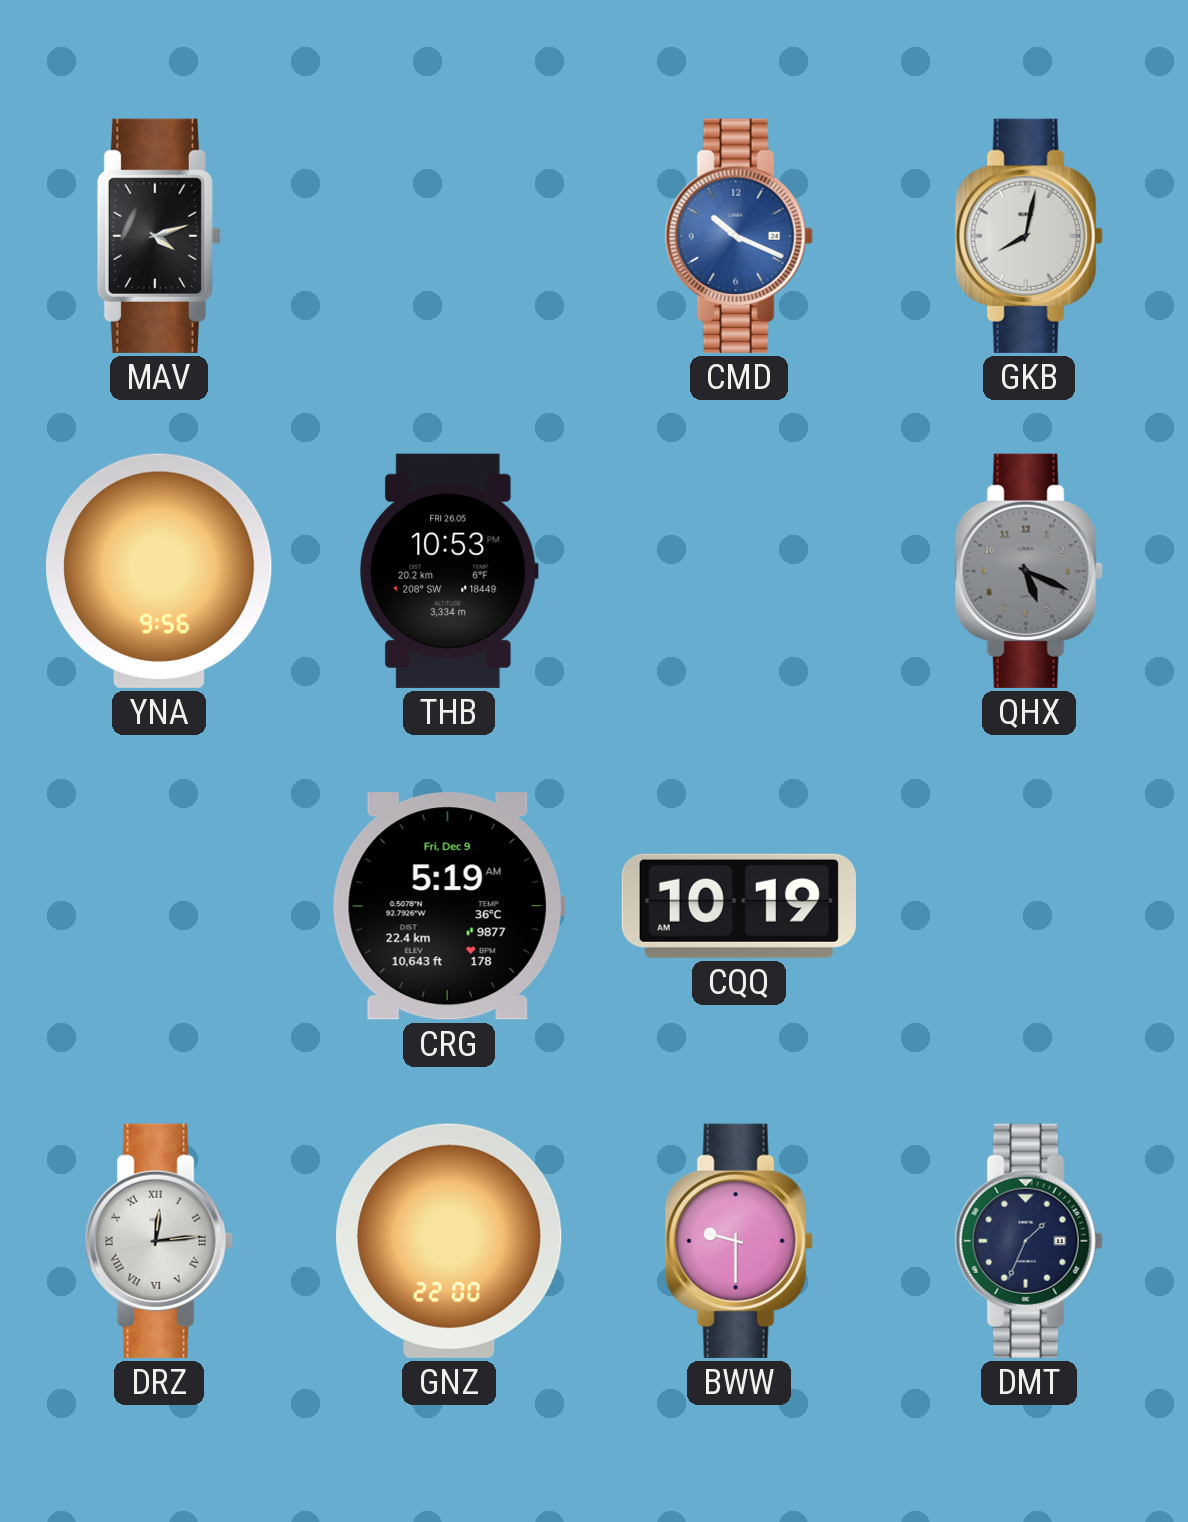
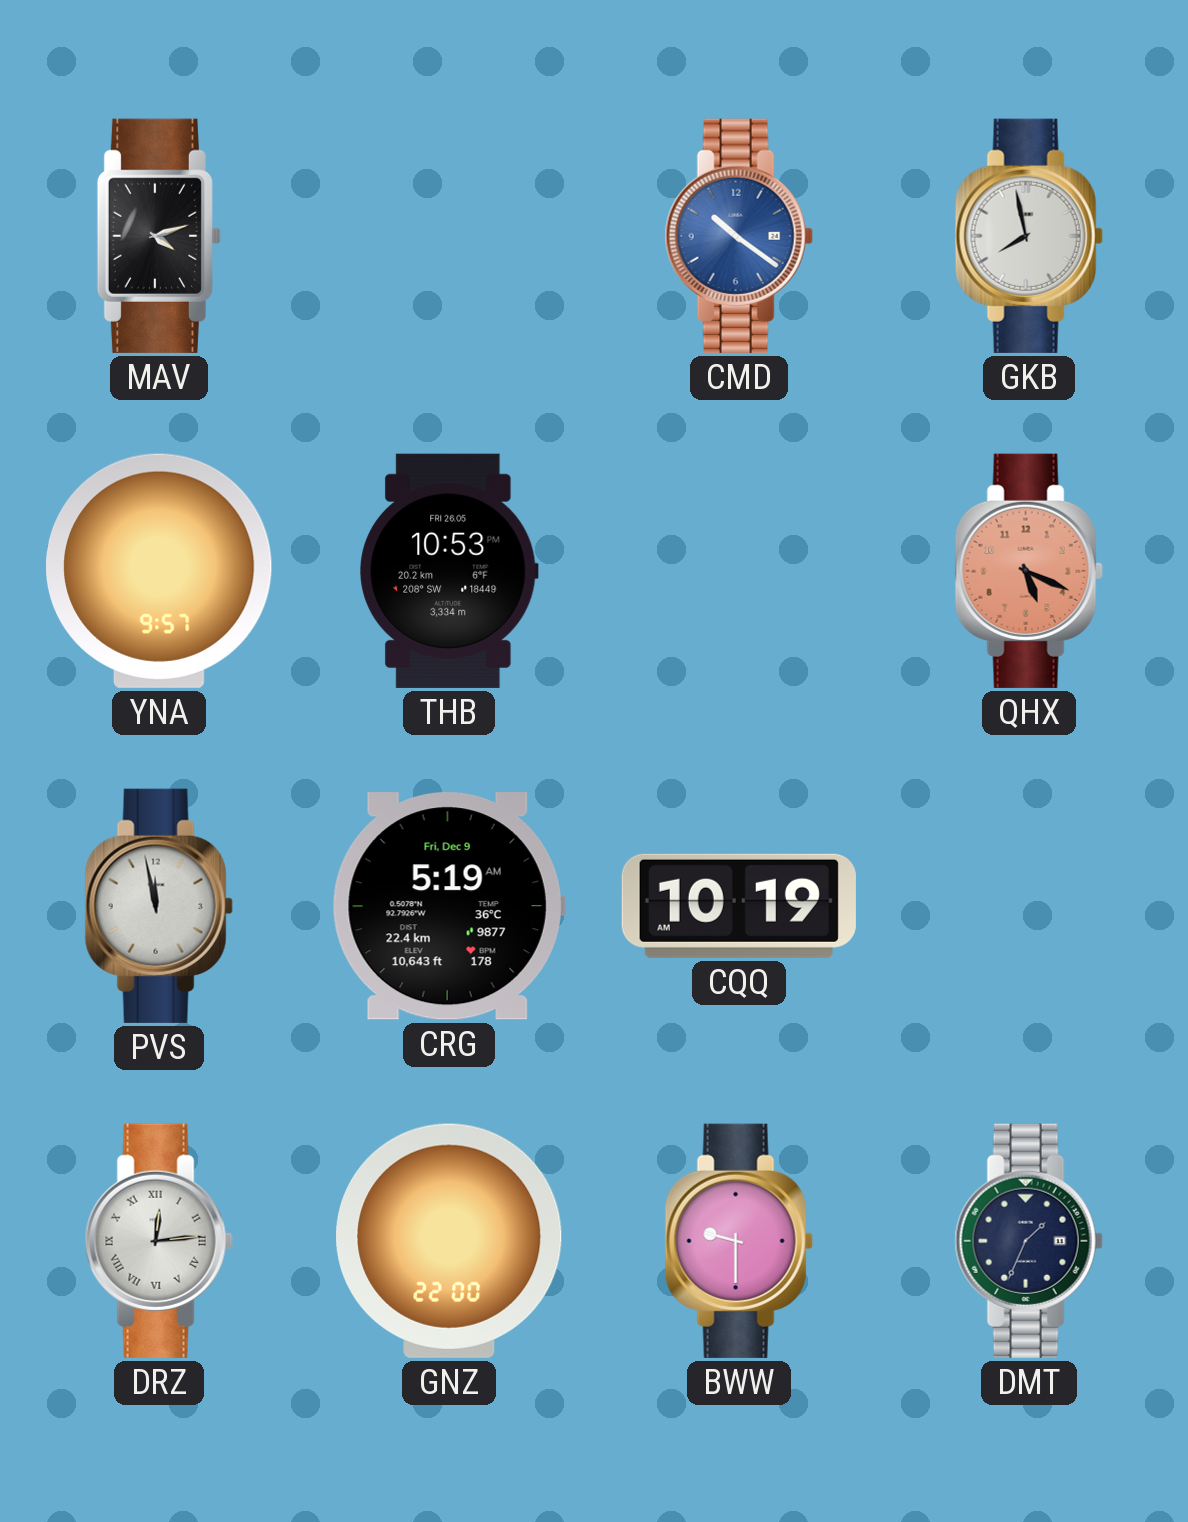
CMD: 10:19 -> 10:21 (739, 236)
GKB: 8:02 -> 7:58 (1029, 236)
YNA: 9:56 -> 9:57 (160, 571)
QHX dial: grey -> salmon (1029, 571)
PVS: none -> 11:58 (159, 906)
